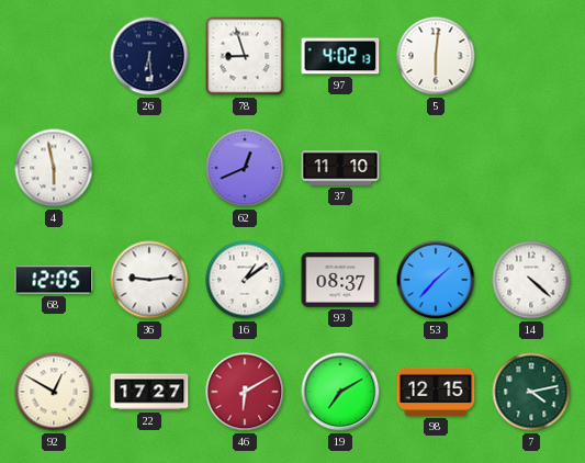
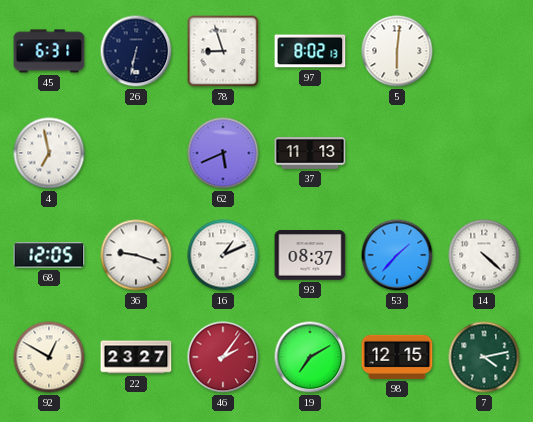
45: none -> 6:31 (49, 51)
26: 6:29 -> 6:32 (136, 51)
97: 4:02 -> 8:02 (310, 51)
4: 5:58 -> 6:58 (49, 153)
62: 12:41 -> 5:41 (223, 153)
37: 11:10 -> 11:13 (310, 153)
36: 9:14 -> 9:18 (136, 255)
16: 1:09 -> 1:11 (223, 255)
22: 17:27 -> 23:27 (136, 357)
46: 6:10 -> 2:06 (223, 357)
